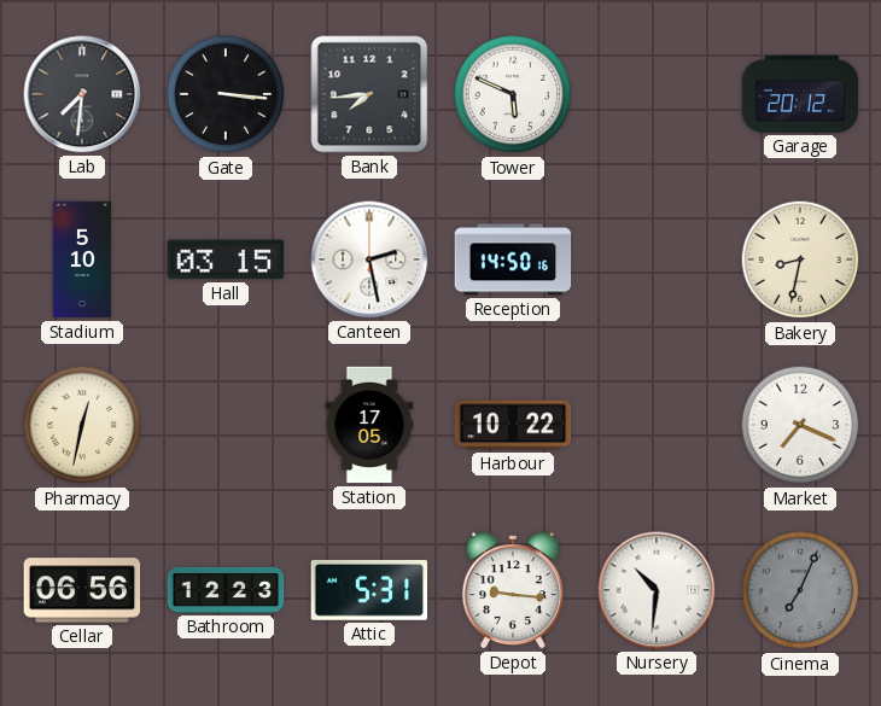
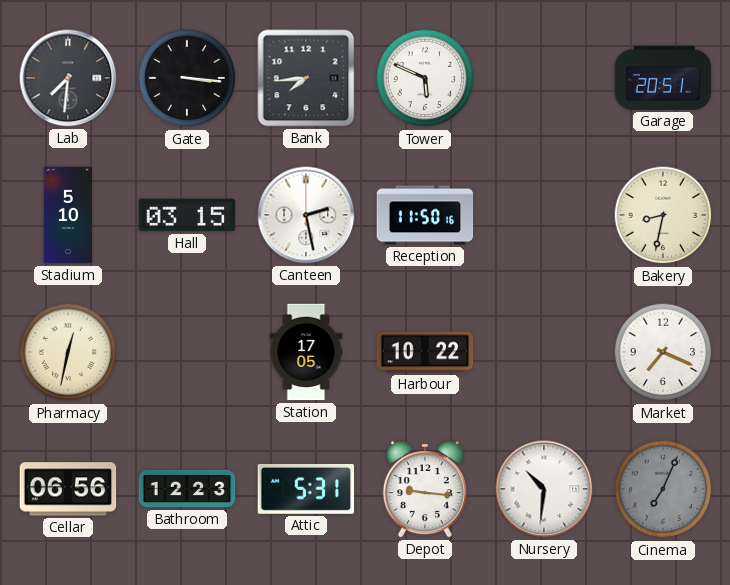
Garage: 20:12 -> 20:51 (663, 78)
Reception: 14:50 -> 11:50 (425, 215)
